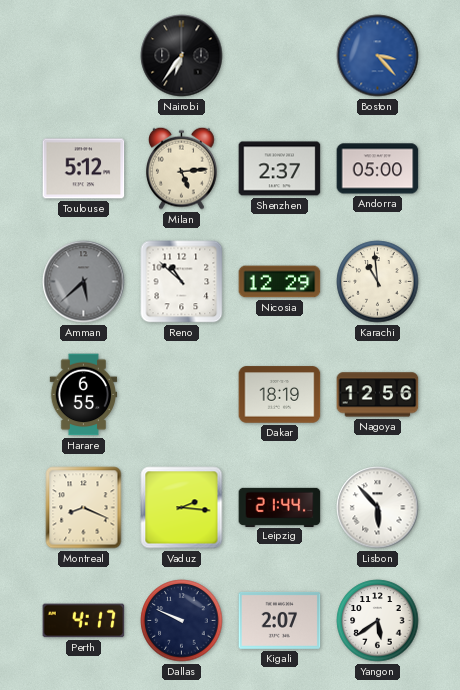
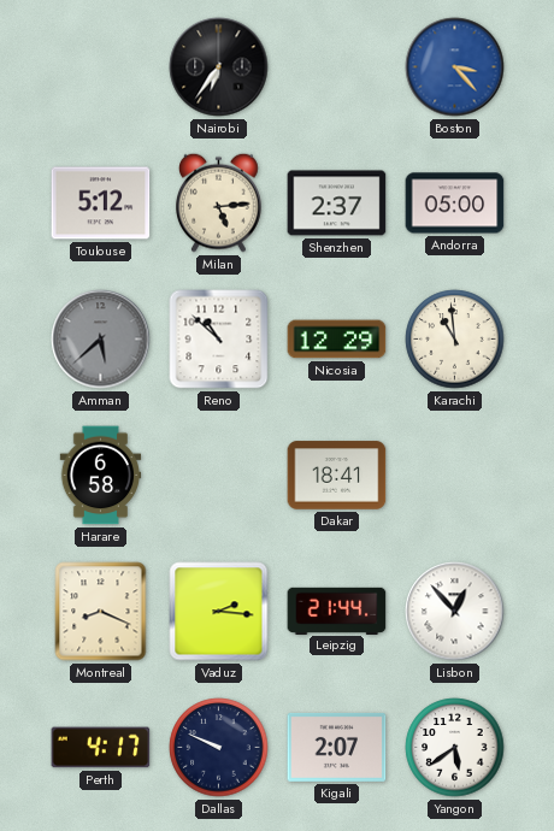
Harare: 6:55 -> 6:58 (101, 476)
Dakar: 18:19 -> 18:41 (337, 476)
Nagoya: 12:56 -> none (378, 395)
Lisbon: 5:53 -> 12:53 (455, 612)
